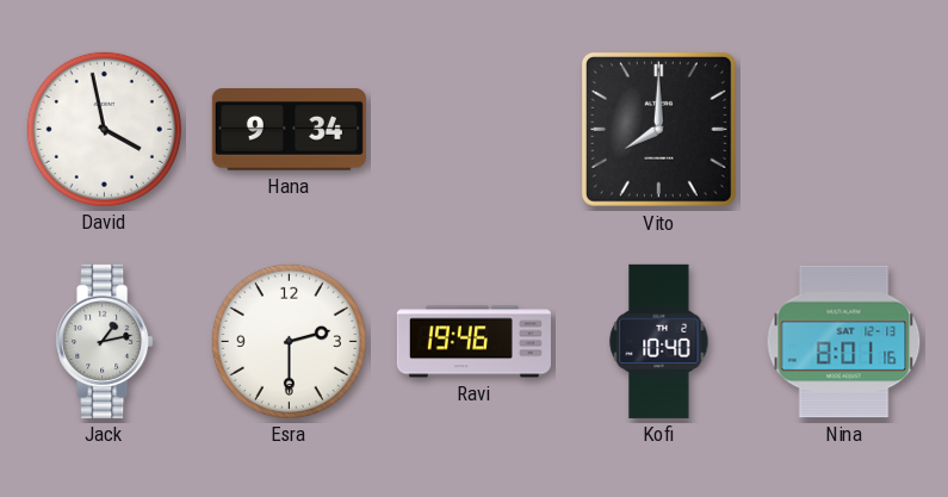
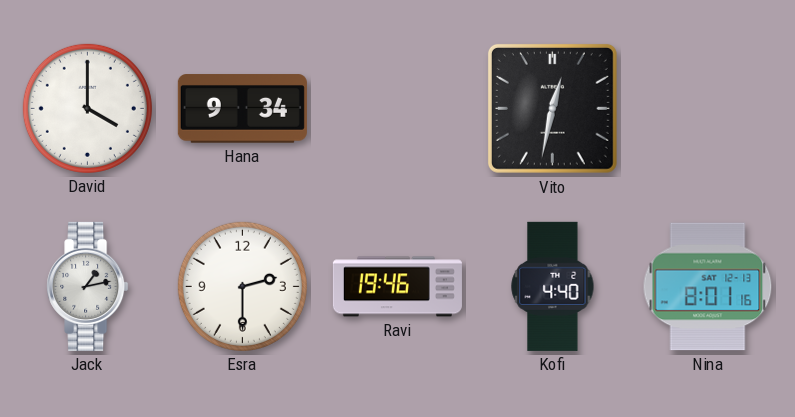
David: 3:58 -> 4:00 (87, 108)
Vito: 8:00 -> 12:32 (552, 108)
Kofi: 10:40 -> 4:40 (553, 286)
